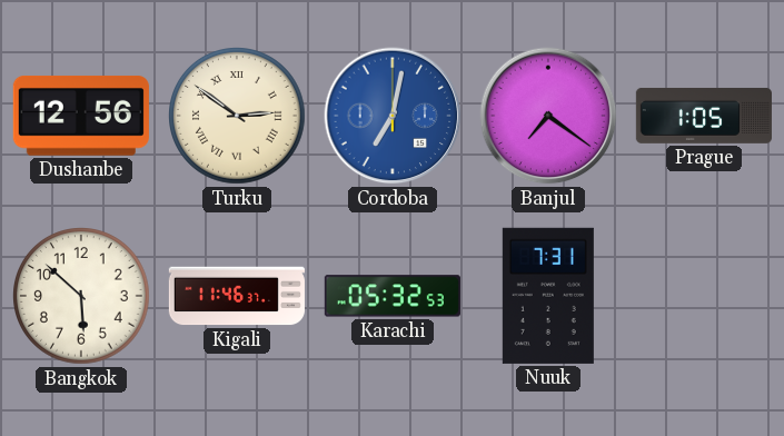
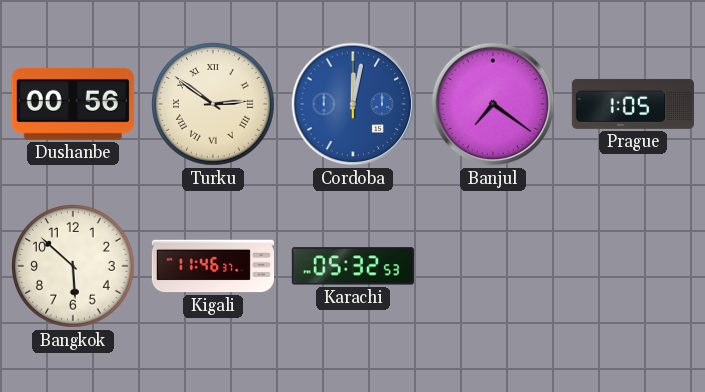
Dushanbe: 12:56 -> 00:56 (73, 104)
Cordoba: 7:02 -> 12:02 (353, 104)
Nuuk: 7:31 -> none (548, 296)
